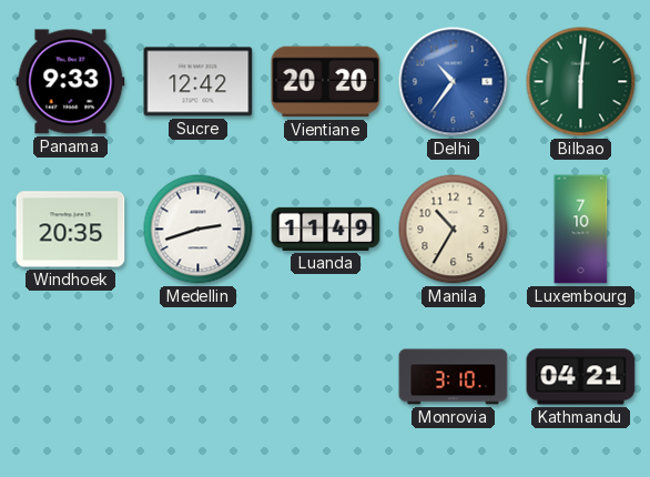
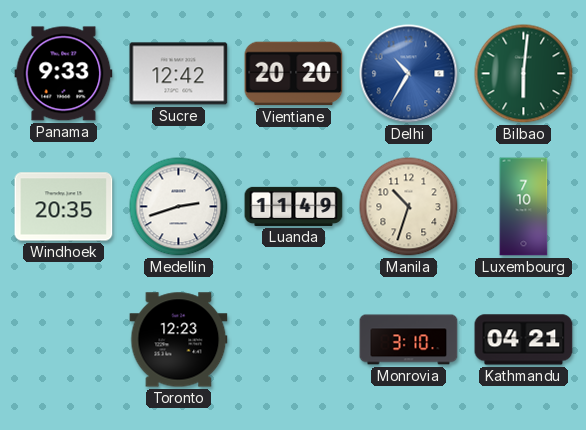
Delhi: 10:36 -> 10:35 (409, 74)
Manila: 10:35 -> 10:33 (409, 207)
Toronto: none -> 12:23 (179, 340)
